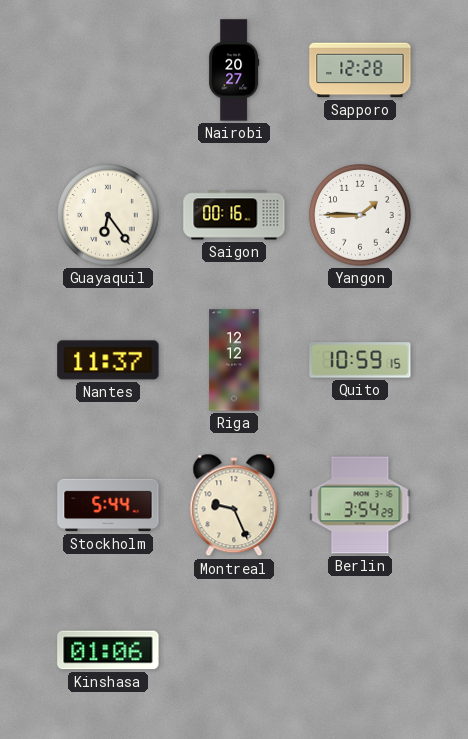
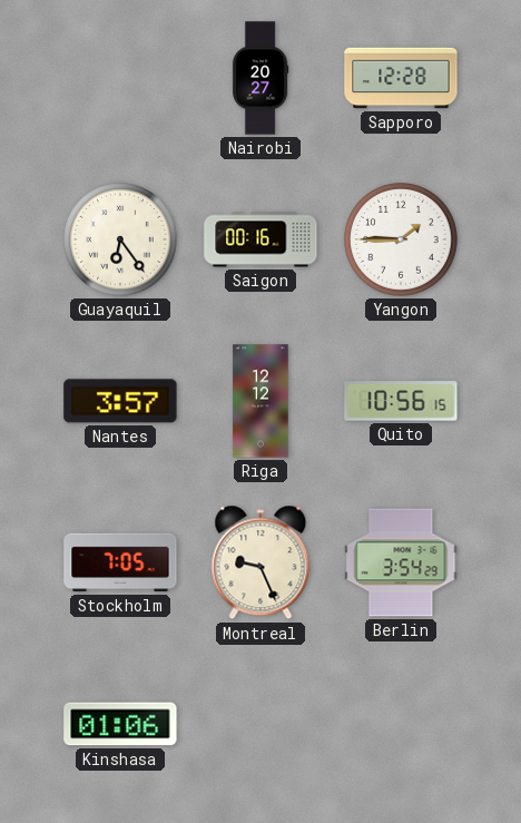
Nantes: 11:37 -> 3:57 (120, 401)
Quito: 10:59 -> 10:56 (401, 401)
Stockholm: 5:44 -> 7:05 (120, 562)
